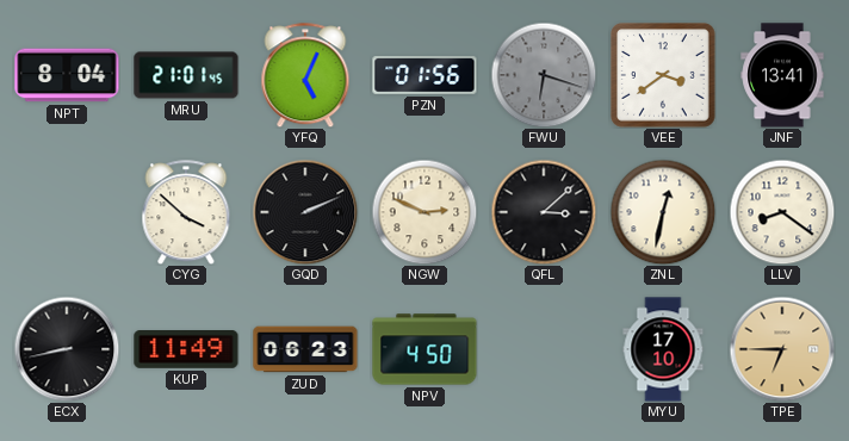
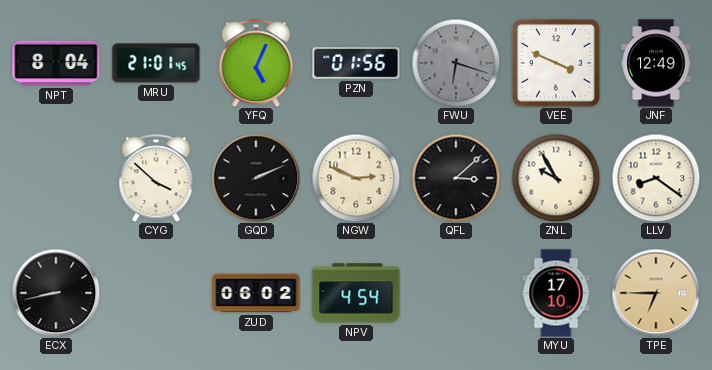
VEE: 3:39 -> 3:49 (556, 63)
JNF: 13:41 -> 12:49 (656, 63)
ZNL: 12:32 -> 9:55 (556, 178)
KUP: 11:49 -> none (186, 350)
ZUD: 06:23 -> 06:02 (256, 293)
NPV: 4:50 -> 4:54 (356, 293)
